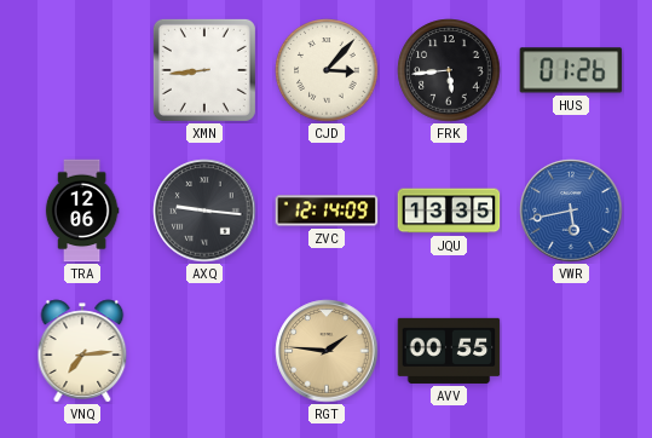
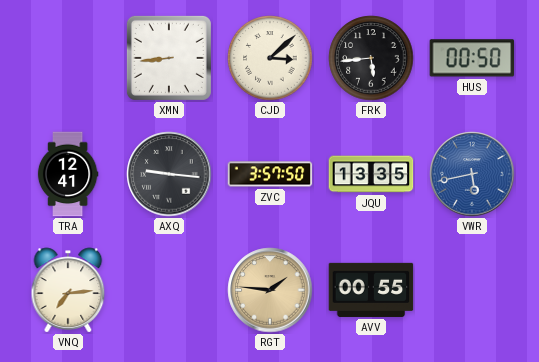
CJD: 3:07 -> 3:08 (270, 58)
HUS: 01:26 -> 00:50 (472, 58)
TRA: 12:06 -> 12:41 (68, 174)
ZVC: 12:14 -> 3:57 (270, 174)
